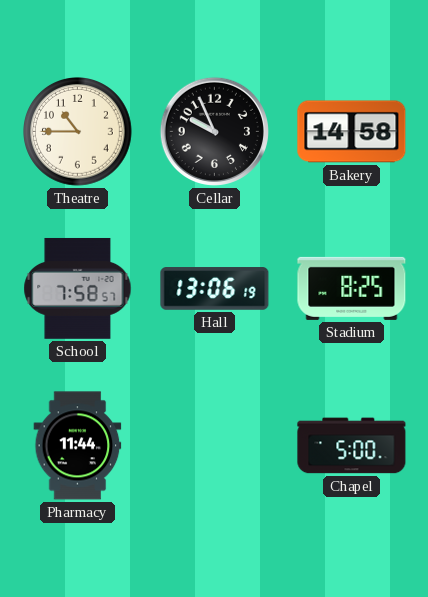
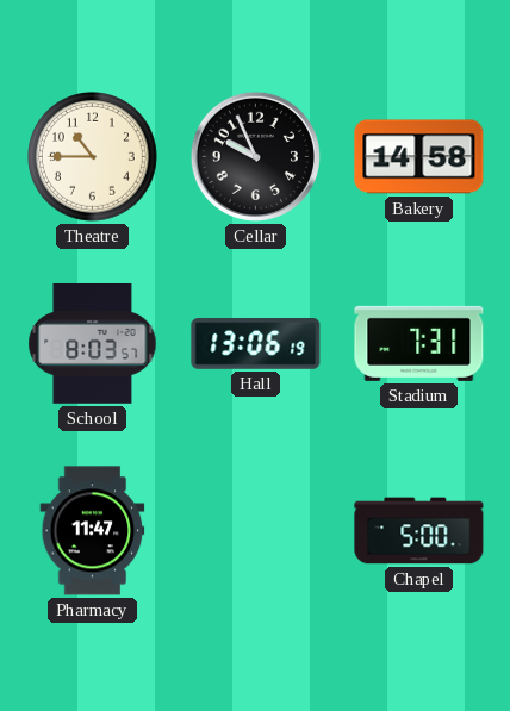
School: 7:58 -> 8:03 (93, 343)
Stadium: 8:25 -> 7:31 (419, 343)
Pharmacy: 11:44 -> 11:47 (93, 531)
